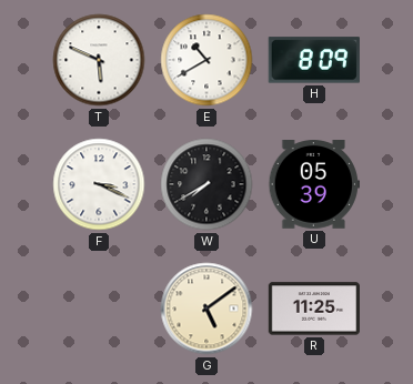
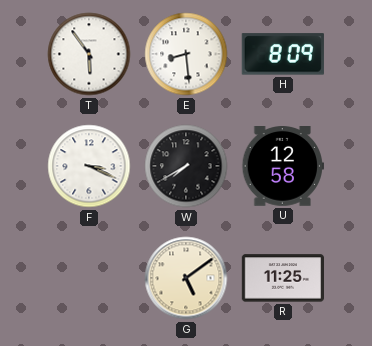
T: 5:49 -> 5:54 (89, 54)
E: 10:40 -> 8:29 (186, 54)
U: 05:39 -> 12:58 (282, 167)
